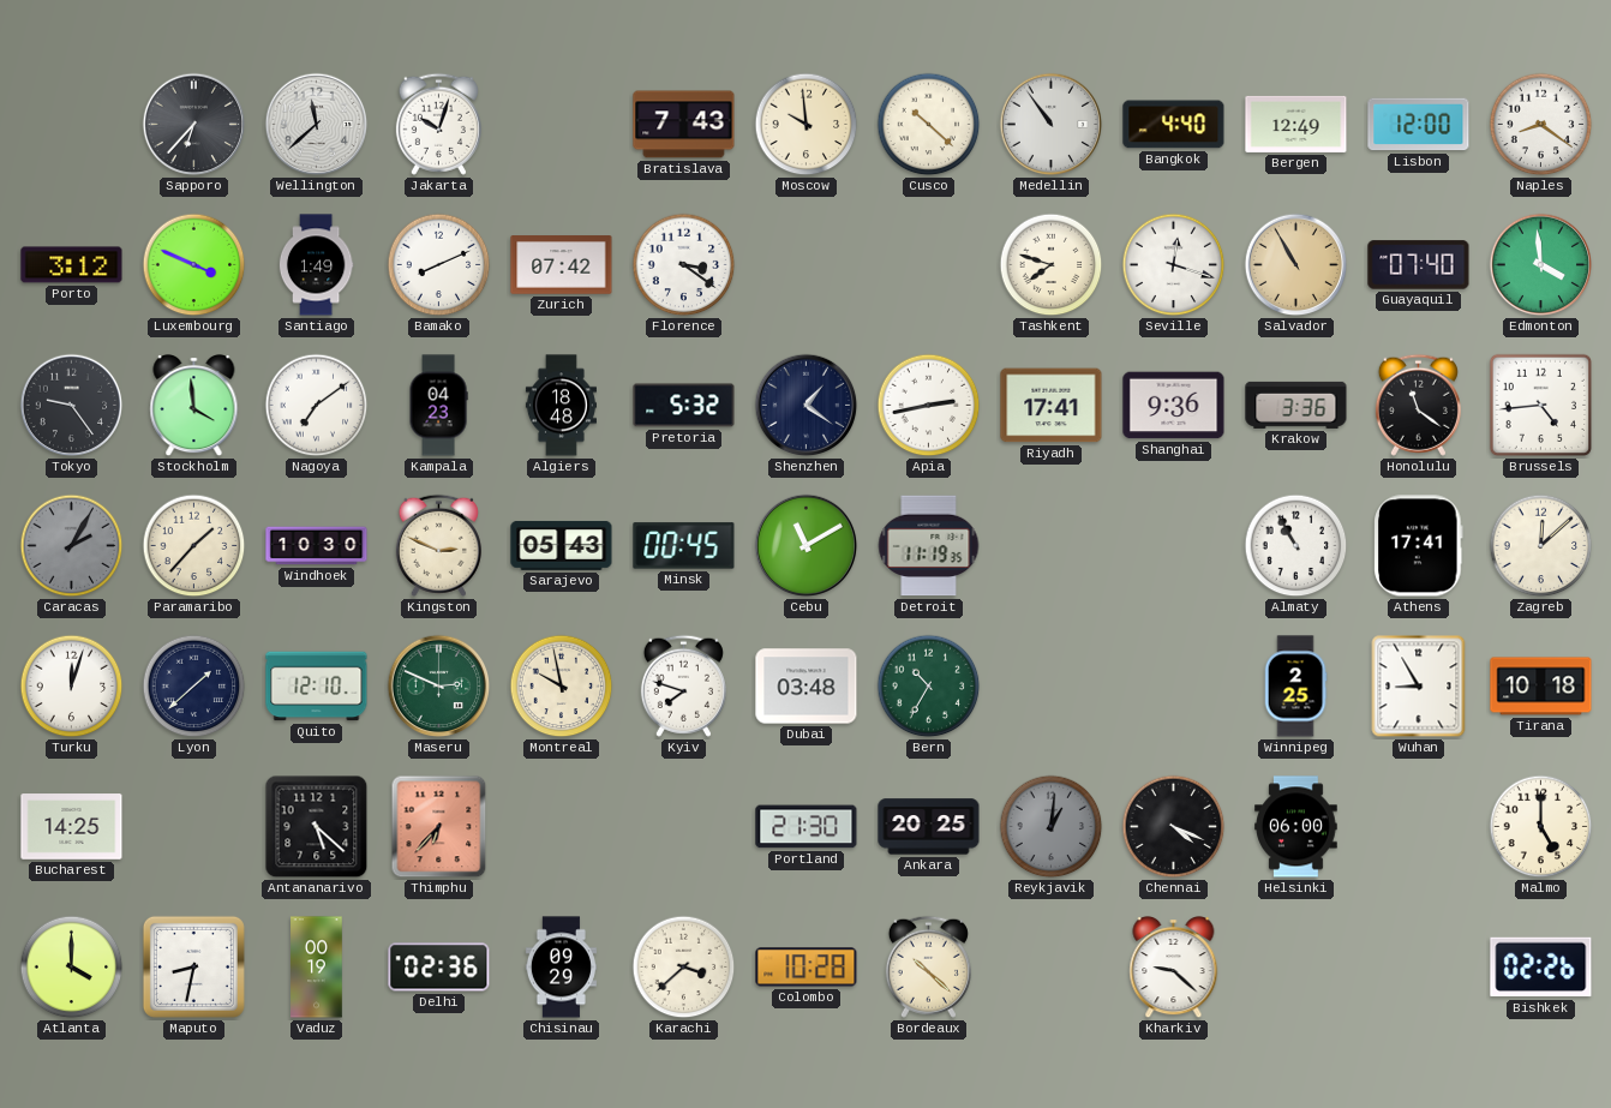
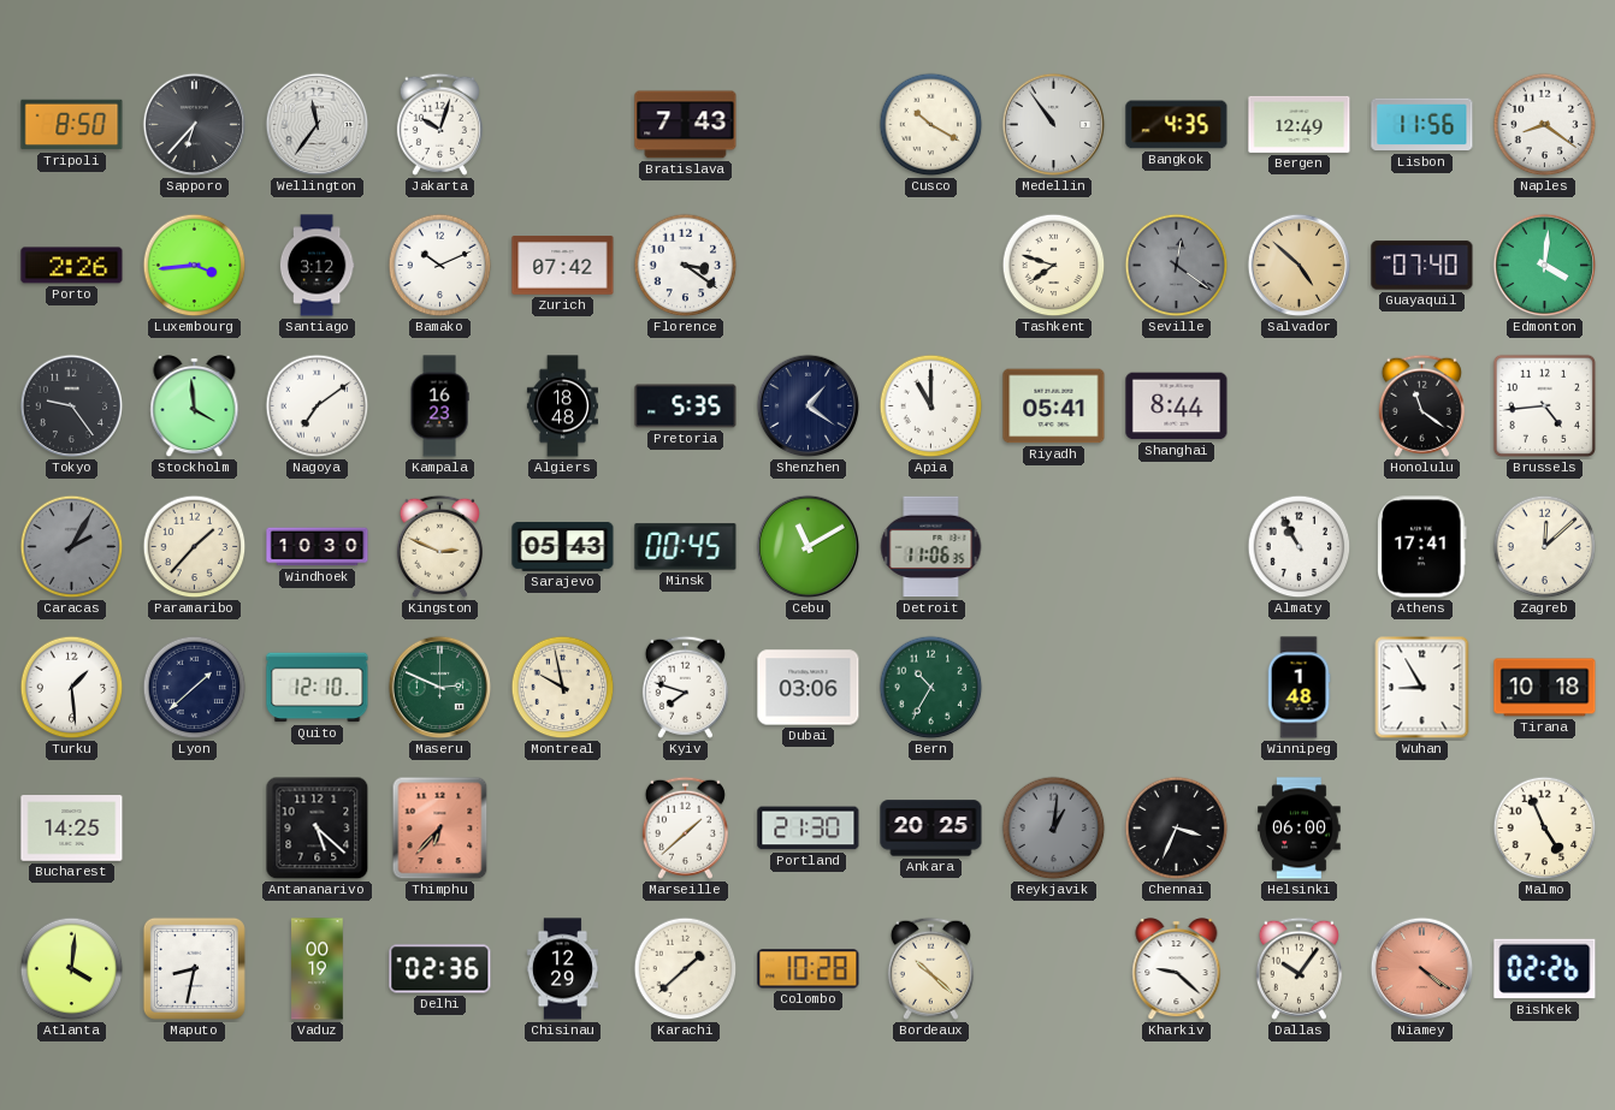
Tripoli: none -> 8:50 (72, 125)
Wellington: 11:38 -> 11:36 (318, 125)
Moscow: 9:59 -> none (807, 125)
Cusco: 10:22 -> 10:20 (931, 125)
Bangkok: 4:40 -> 4:35 (1177, 125)
Lisbon: 12:00 -> 11:56 (1422, 125)
Porto: 3:12 -> 2:26 (72, 266)
Luxembourg: 3:49 -> 3:44 (195, 266)
Santiago: 1:49 -> 3:12 (317, 266)
Bamako: 8:11 -> 10:11 (440, 266)
Seville: 12:18 -> 12:21 (1177, 266)
Seville dial: white -> grey (1177, 266)
Salvador: 10:55 -> 4:52 (1300, 266)
Edmonton: 3:59 -> 4:01 (1545, 266)
Kampala: 04:23 -> 16:23 (439, 406)
Pretoria: 5:32 -> 5:35 (686, 406)
Apia: 2:43 -> 11:00 (931, 406)
Riyadh: 17:41 -> 05:41 (1054, 406)
Shanghai: 9:36 -> 8:44 (1177, 406)
Krakow: 3:36 -> none (1296, 405)
Detroit: 11:19 -> 11:06 (931, 547)
Turku: 12:03 -> 1:29 (72, 688)
Dubai: 03:48 -> 03:06 (809, 688)
Winnipeg: 2:25 -> 1:48 (1298, 688)
Marseille: none -> 1:38 (685, 827)
Chennai: 4:19 -> 3:34 (1177, 829)
Malmo: 5:00 -> 4:56 (1545, 829)
Atlanta: 4:00 -> 4:01 (72, 969)
Chisinau: 09:29 -> 12:29 (562, 969)
Karachi: 3:38 -> 1:38 (686, 969)
Dallas: none -> 10:06 (1298, 968)
Niamey: none -> 4:21 (1422, 969)
